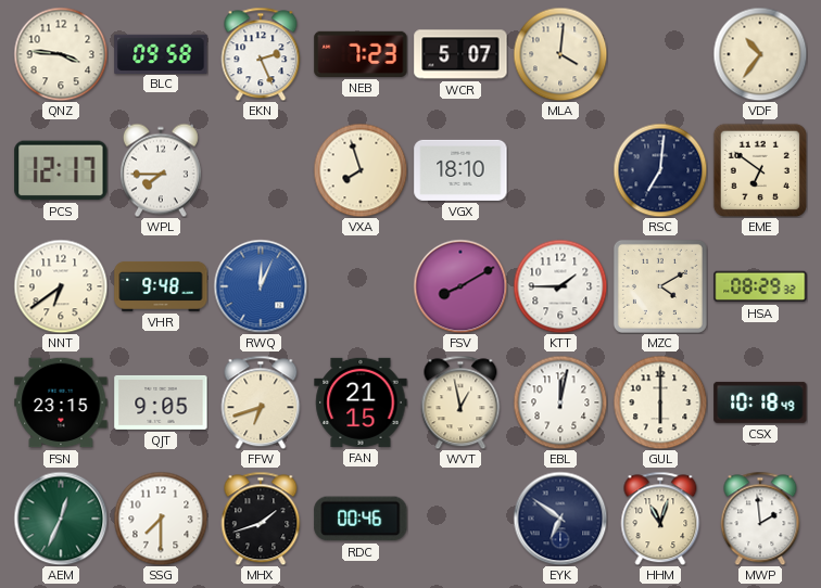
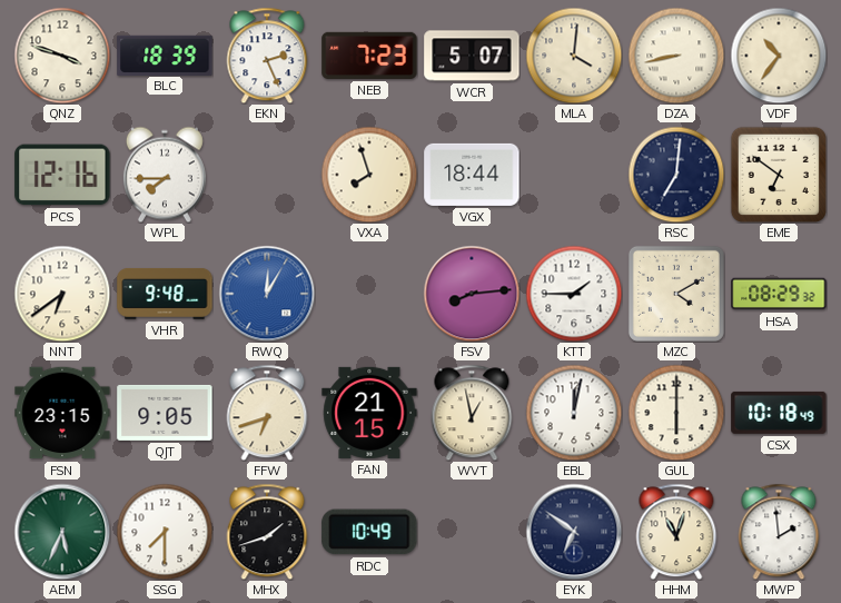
QNZ: 3:46 -> 3:48 (62, 56)
BLC: 09:58 -> 18:39 (165, 55)
DZA: none -> 8:43 (676, 56)
PCS: 12:17 -> 12:16 (62, 175)
VGX: 18:10 -> 18:44 (472, 175)
RWQ: 12:04 -> 12:05 (267, 294)
FSV: 8:10 -> 8:14 (472, 294)
AEM: 12:34 -> 5:34 (62, 532)
RDC: 00:46 -> 10:49 (369, 532)
